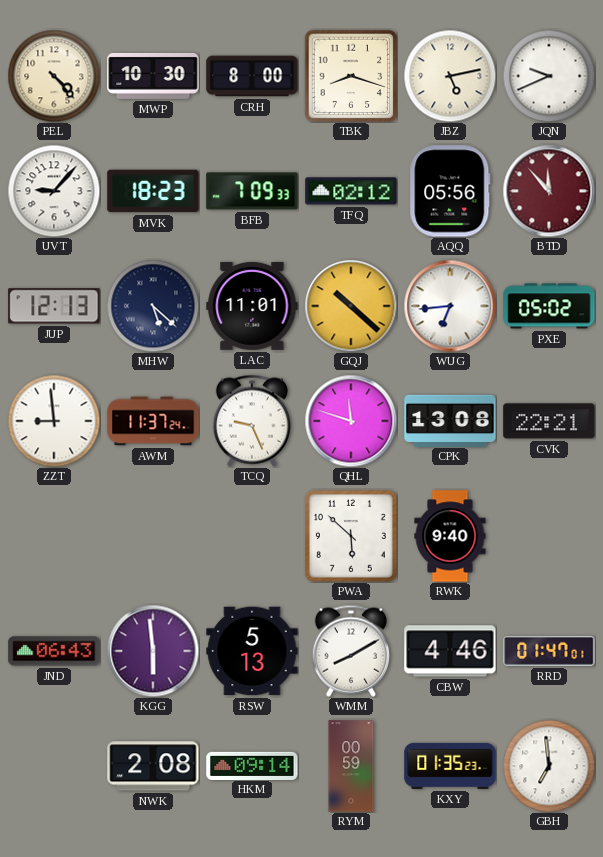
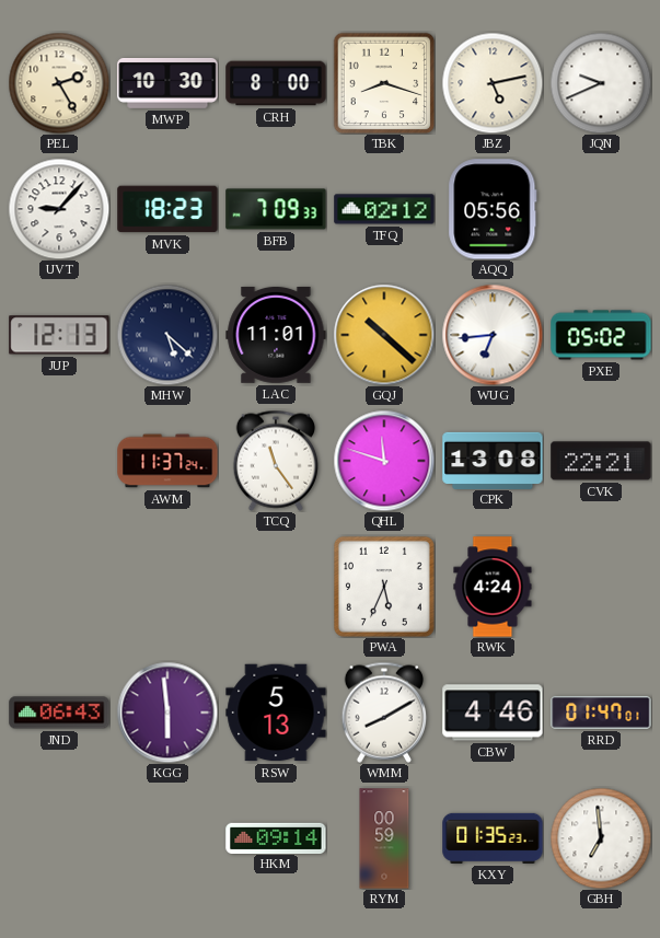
PEL: 4:23 -> 2:25 (59, 83)
BTD: 11:53 -> none (549, 191)
ZZT: 8:59 -> none (54, 421)
TCQ: 9:26 -> 11:24 (276, 461)
PWA: 5:52 -> 5:34 (384, 587)
RWK: 9:40 -> 4:24 (493, 587)
NWK: 2:08 -> none (153, 766)
